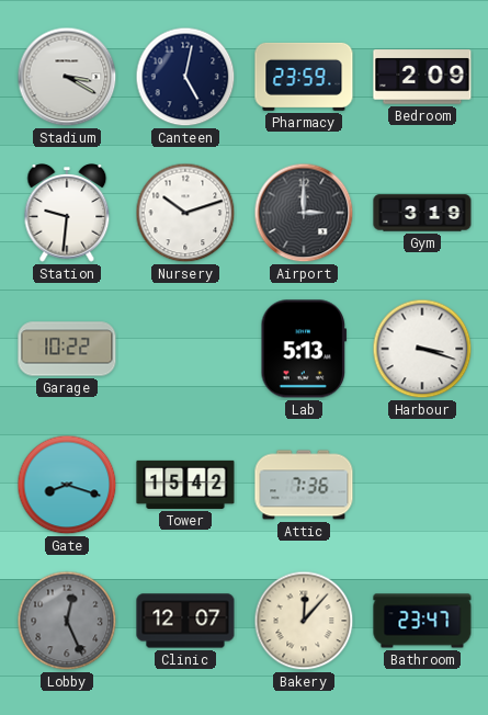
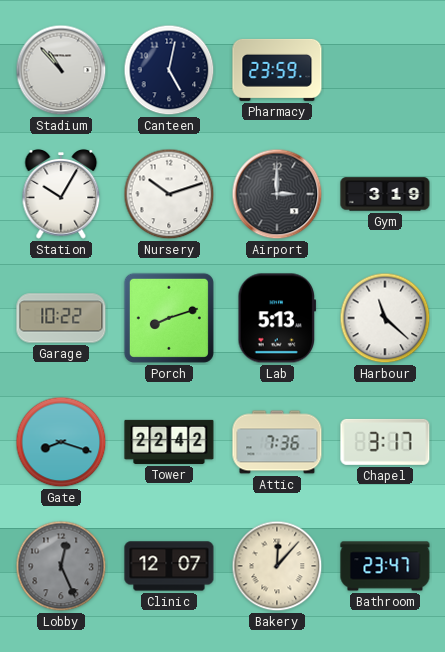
Stadium: 3:20 -> 10:53 (61, 70)
Bedroom: 2:09 -> none (422, 77)
Station: 9:31 -> 10:05 (61, 195)
Porch: none -> 8:12 (169, 318)
Harbour: 3:18 -> 11:22 (385, 318)
Tower: 15:42 -> 22:42 (169, 442)
Chapel: none -> 3:17 (385, 442)
